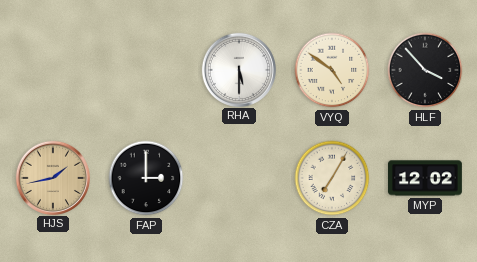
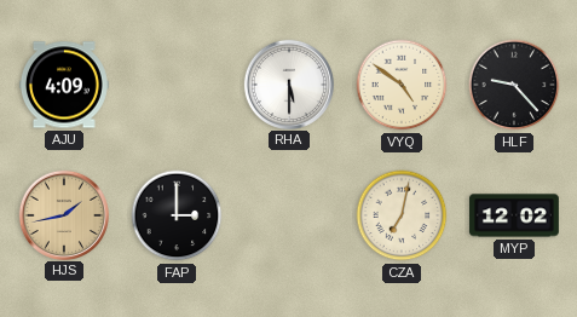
AJU: none -> 4:09 (64, 85)
HLF: 3:53 -> 9:23 (514, 85)
CZA: 7:05 -> 7:02 (402, 215)
